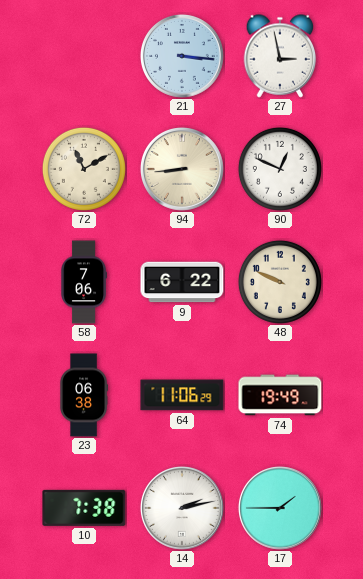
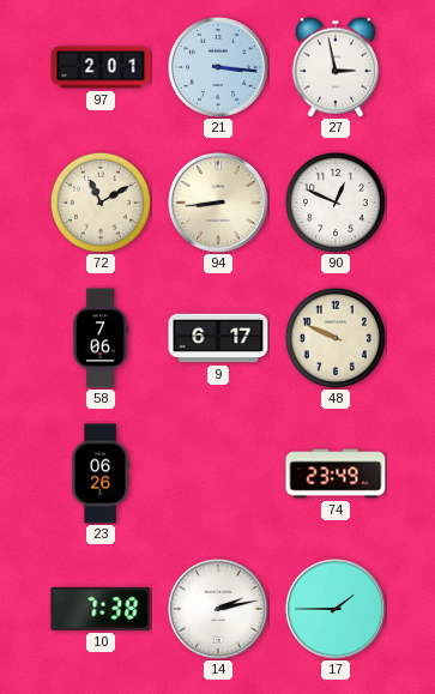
97: none -> 2:01 (101, 67)
9: 6:22 -> 6:17 (218, 338)
23: 06:38 -> 06:26 (99, 473)
64: 11:06 -> none (182, 395)
74: 19:49 -> 23:49 (336, 473)
